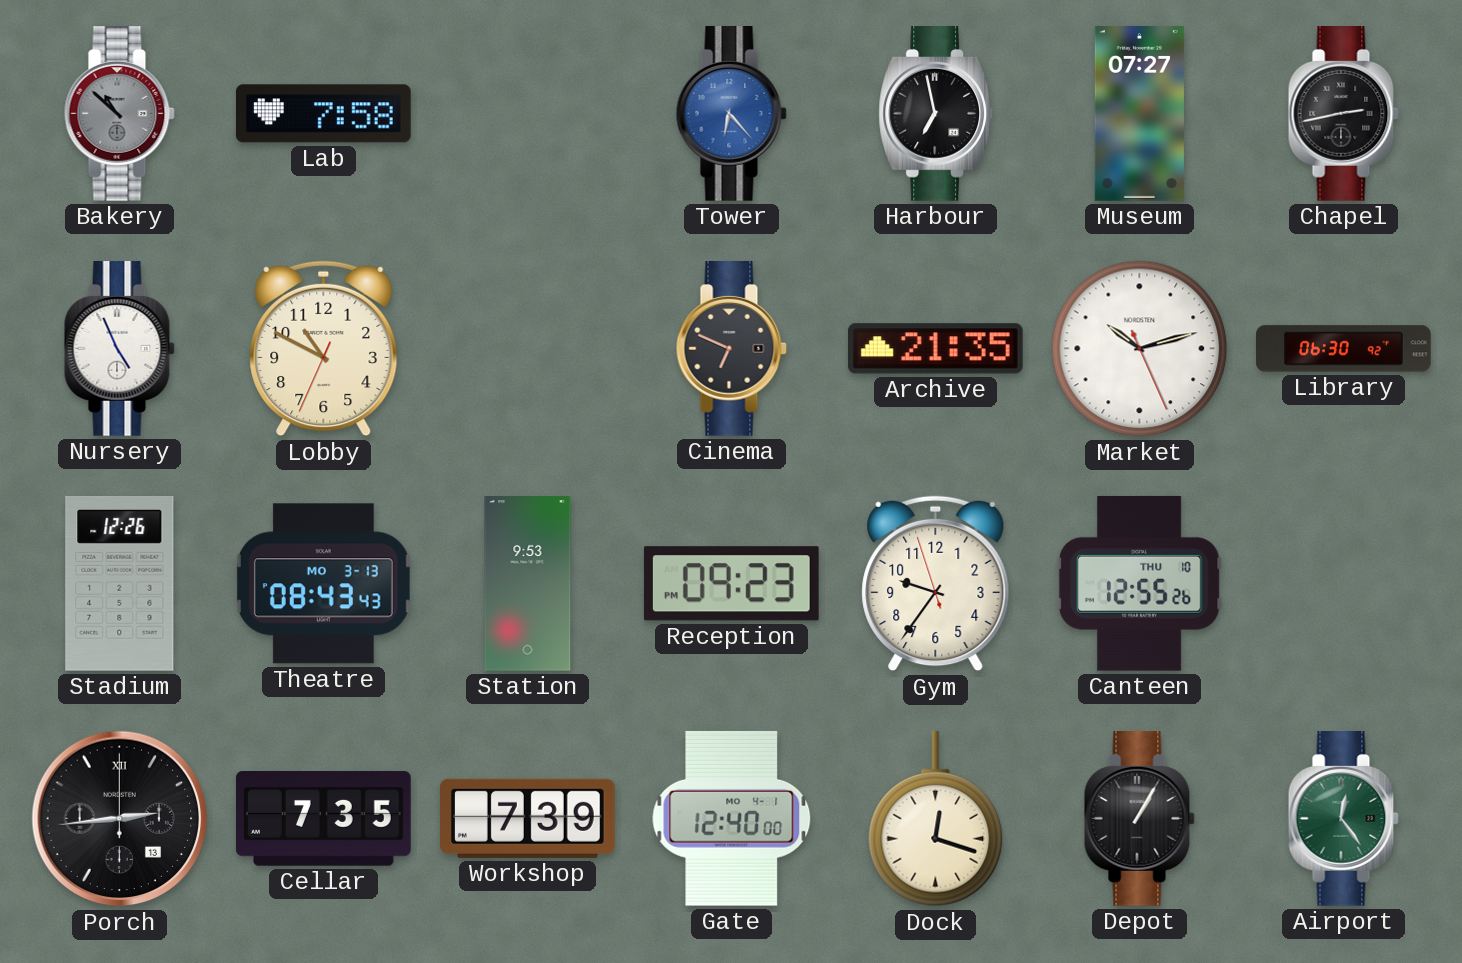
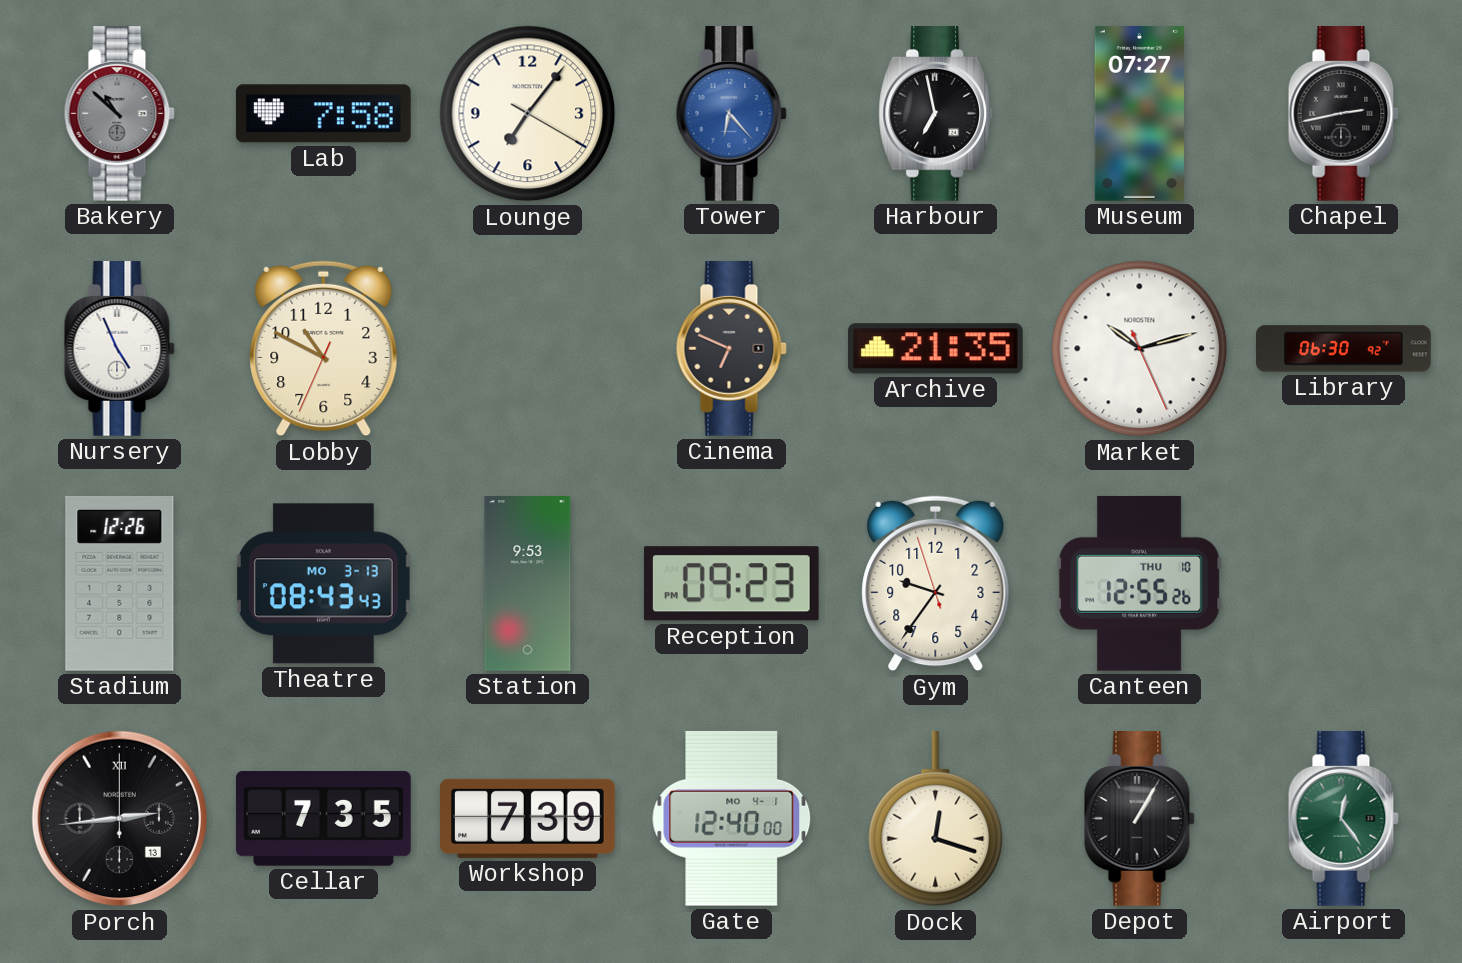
Lounge: none -> 7:06 (528, 114)
